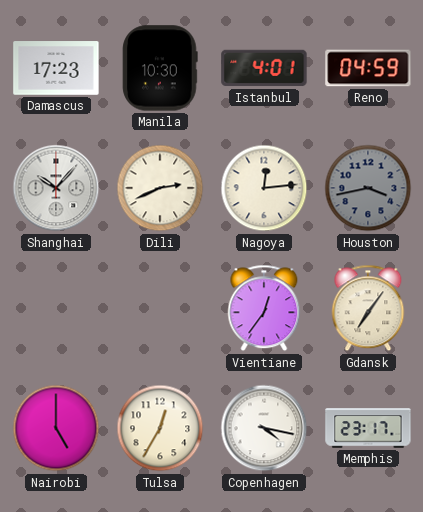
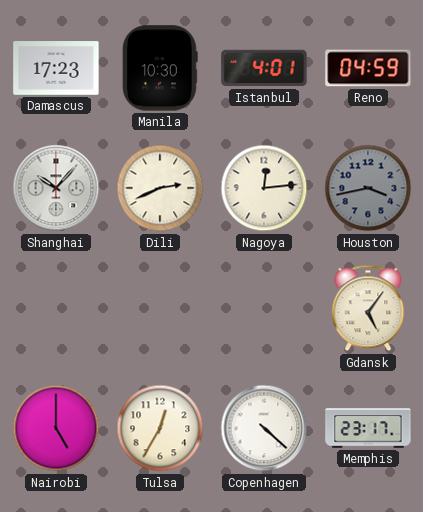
Vientiane: 12:36 -> none (264, 308)
Gdansk: 7:06 -> 5:06 (368, 308)
Copenhagen: 4:17 -> 4:22 (264, 428)
